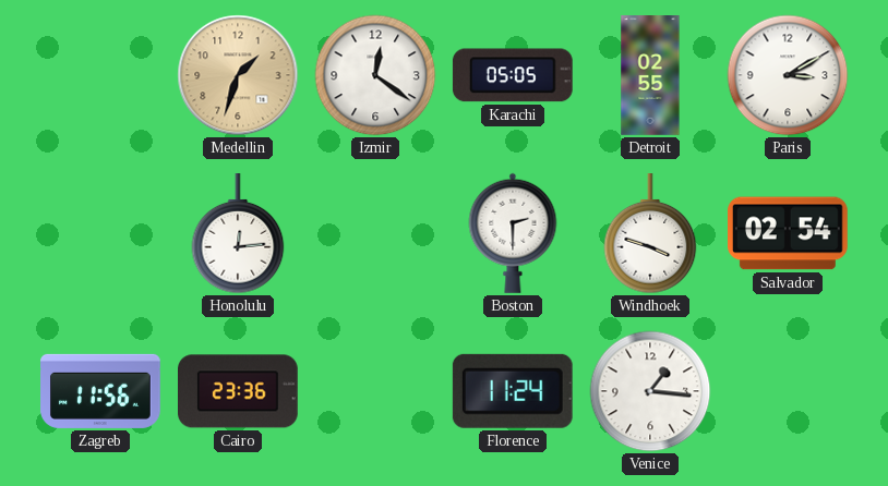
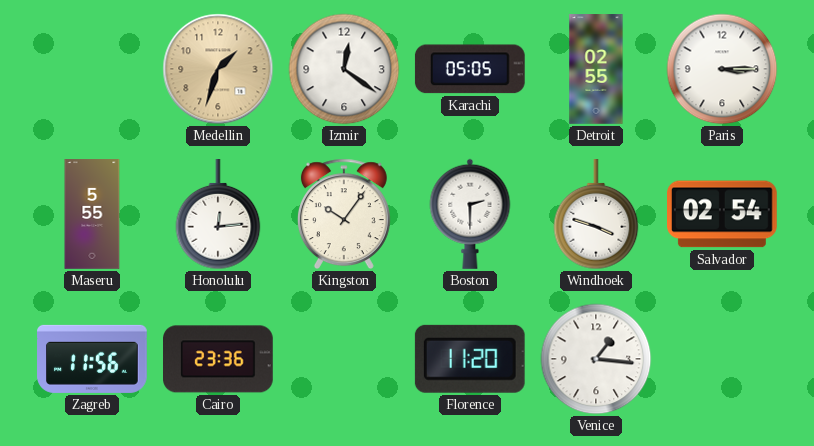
Paris: 3:10 -> 3:15 (722, 69)
Maseru: none -> 5:55 (92, 214)
Kingston: none -> 10:06 (344, 214)
Florence: 11:24 -> 11:20 (470, 359)
